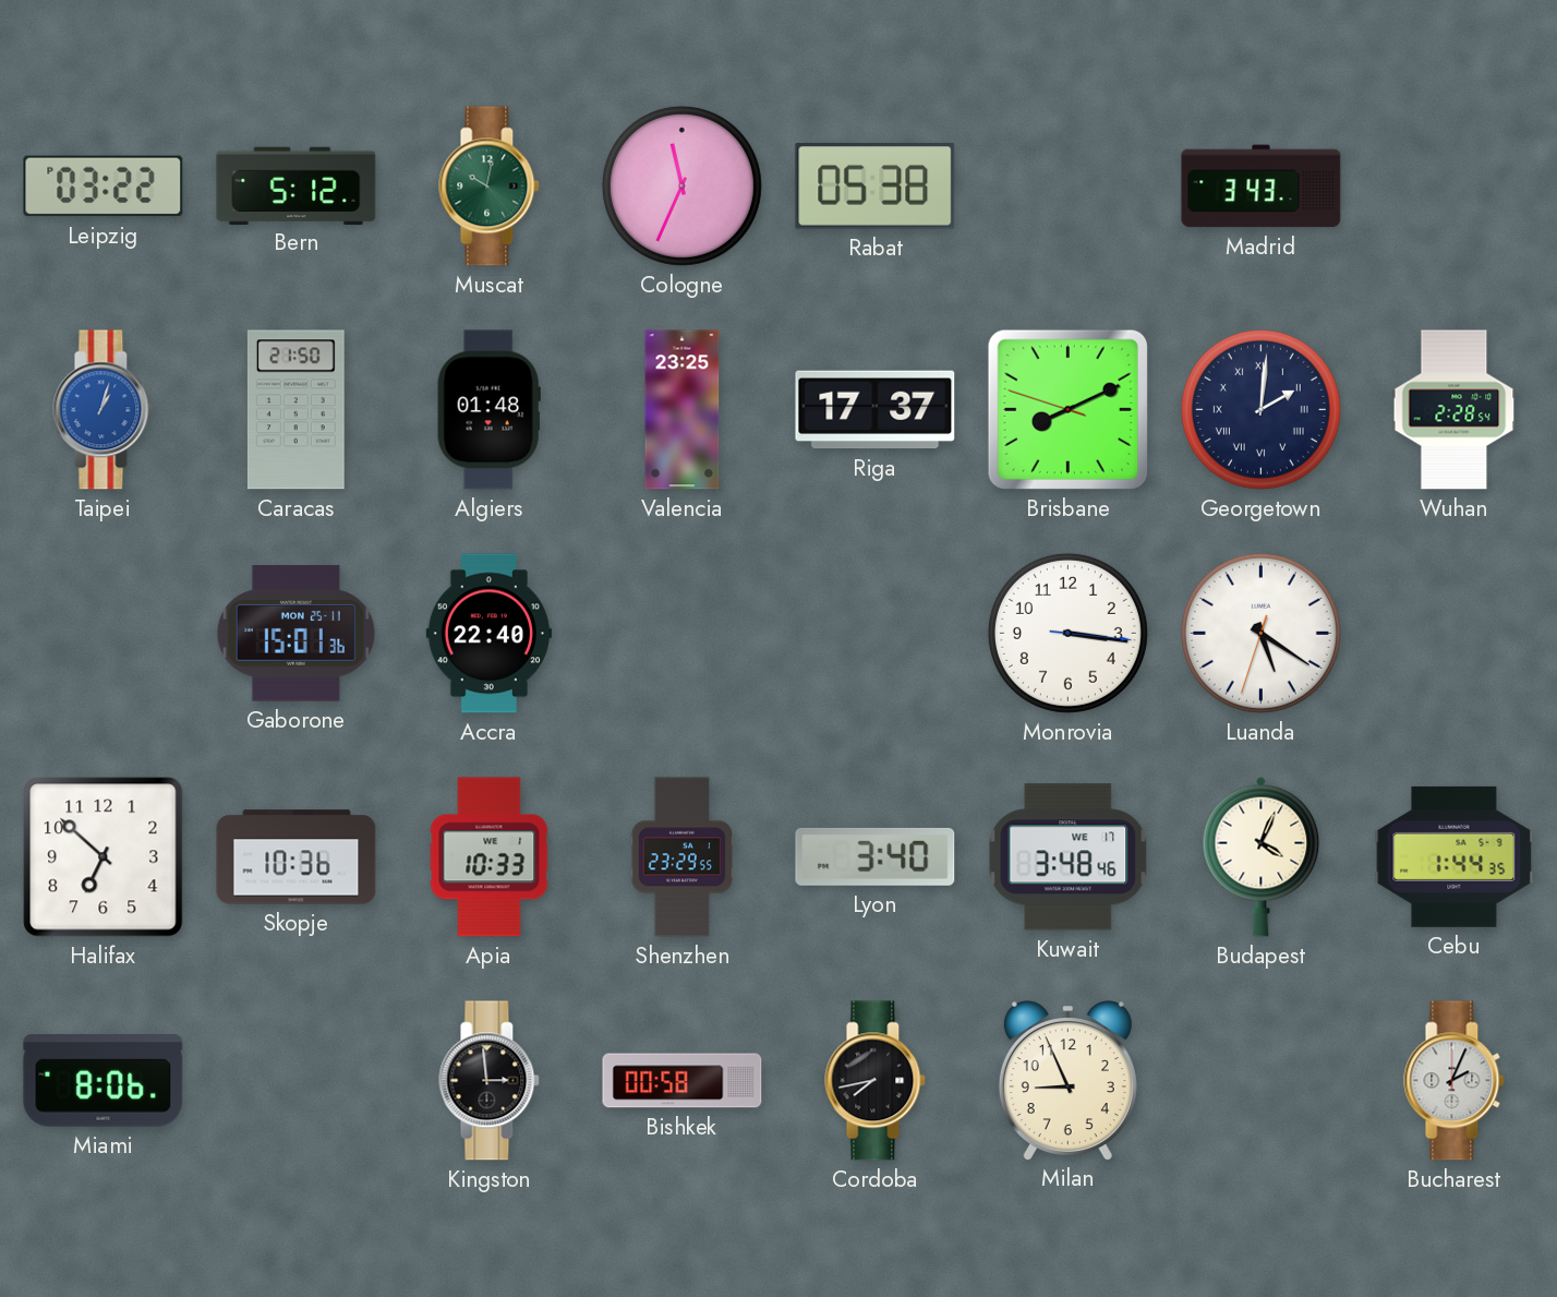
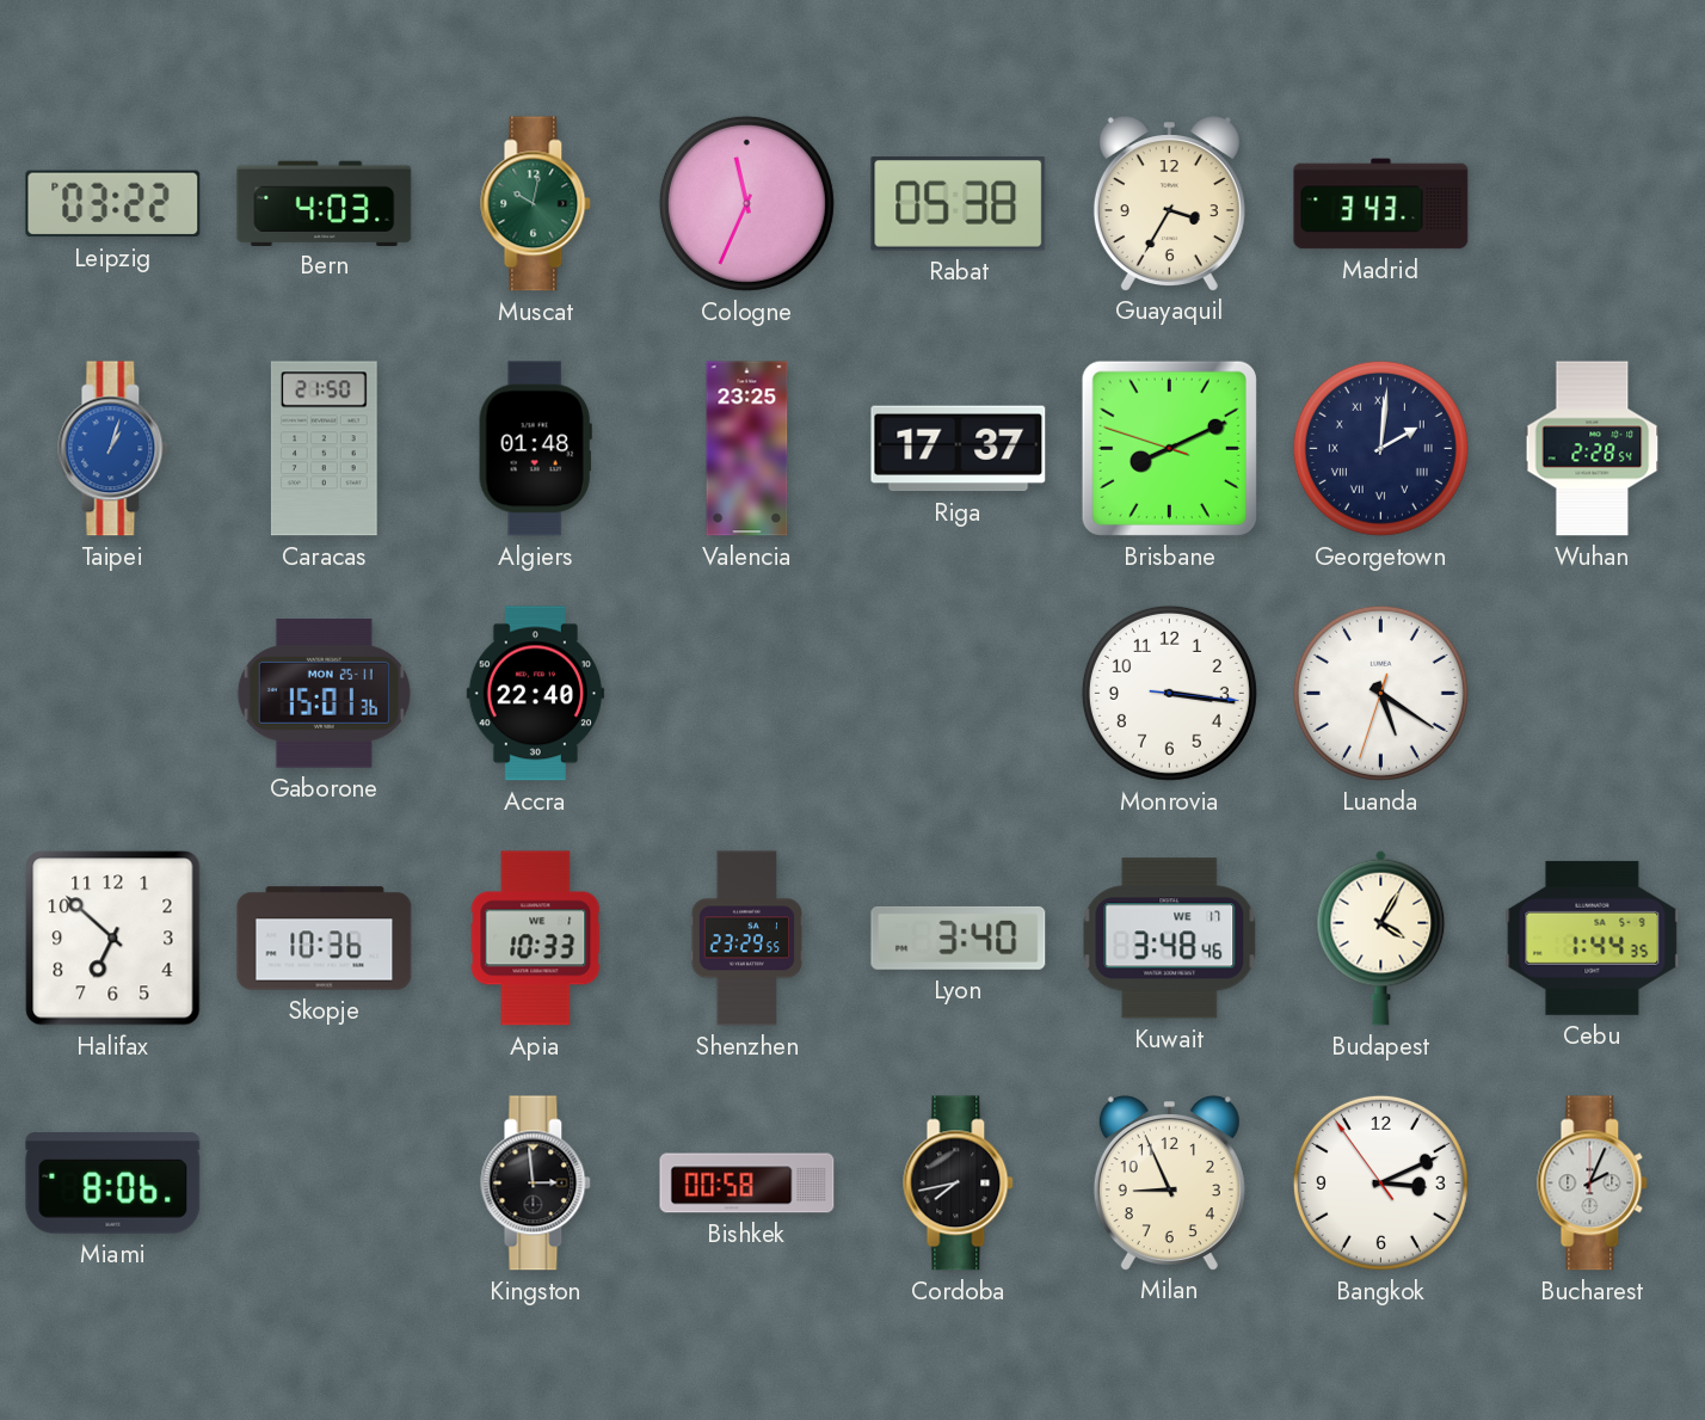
Bern: 5:12 -> 4:03 (325, 203)
Guayaquil: none -> 3:35 (1169, 203)
Budapest: 4:04 -> 4:05 (1381, 938)
Bangkok: none -> 3:10 (1380, 1182)
